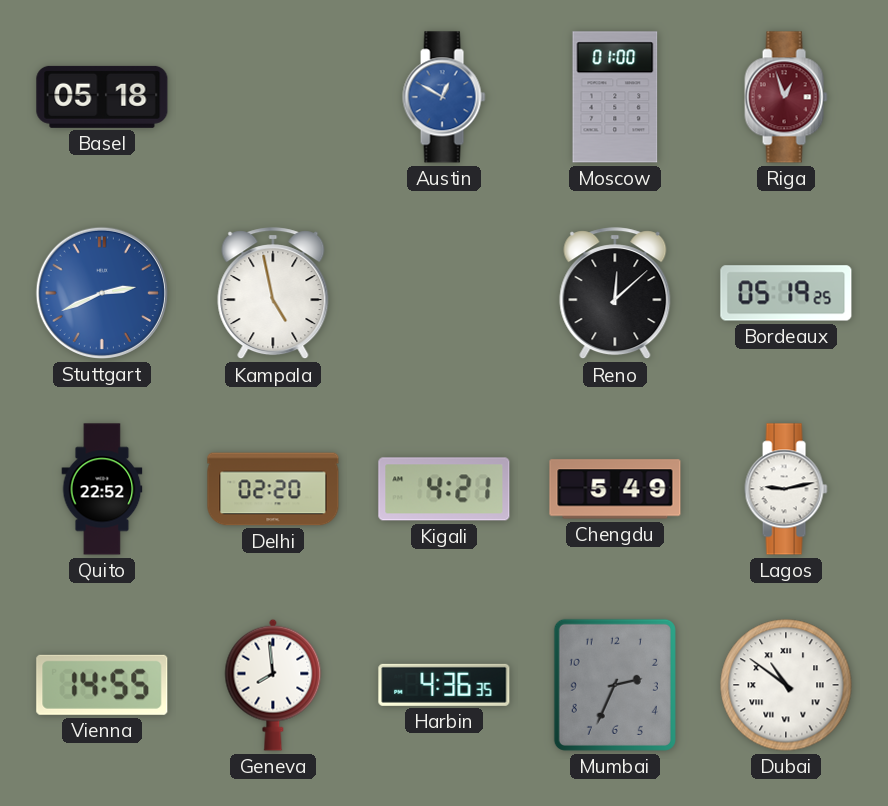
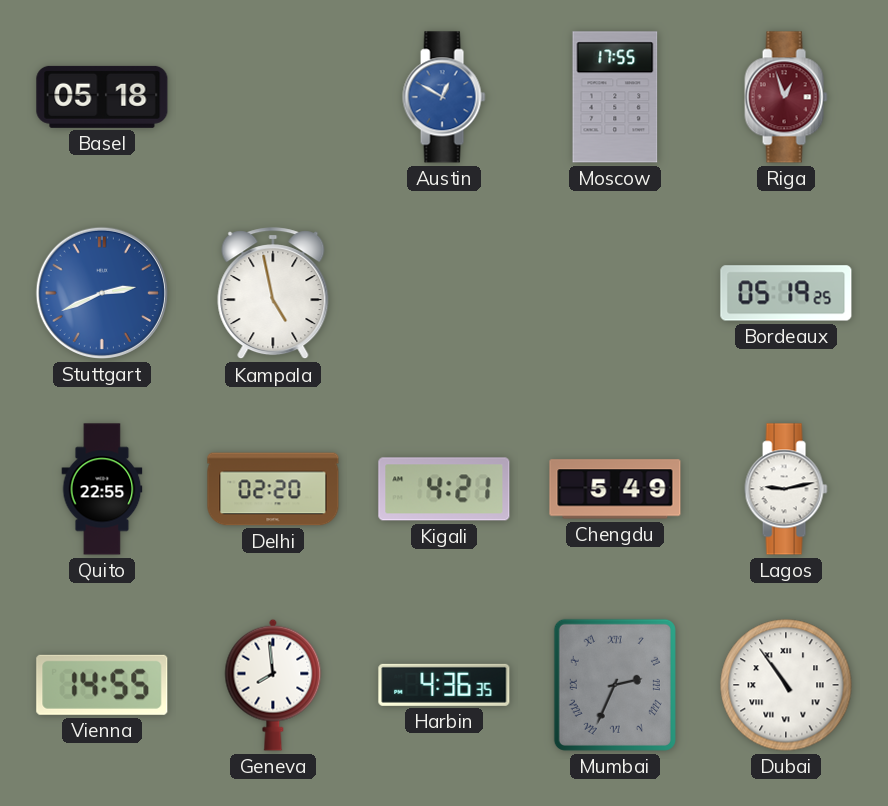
Moscow: 01:00 -> 17:55 (615, 97)
Reno: 12:08 -> none (615, 294)
Quito: 22:52 -> 22:55 (102, 489)
Mumbai numerals: Arabic -> Roman (615, 685)
Dubai: 10:51 -> 10:54 (786, 685)
